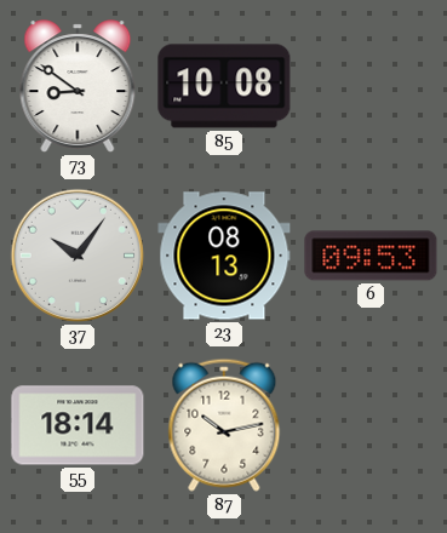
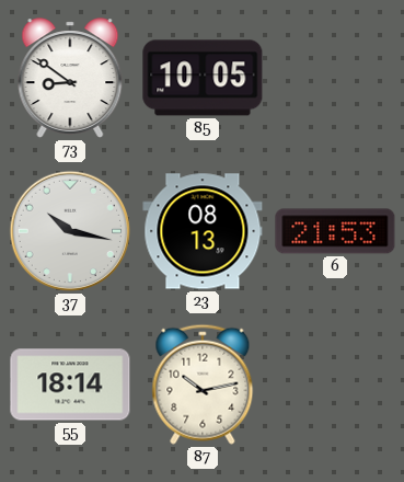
85: 10:08 -> 10:05 (203, 78)
37: 10:06 -> 10:17 (70, 231)
6: 09:53 -> 21:53 (335, 231)
